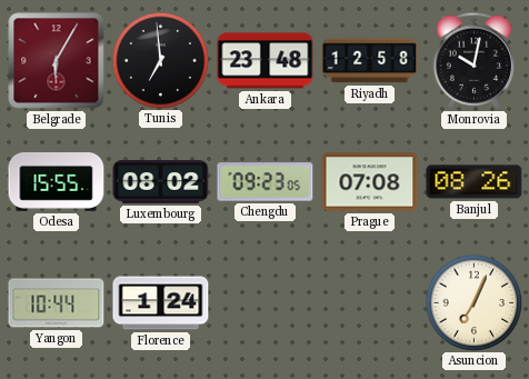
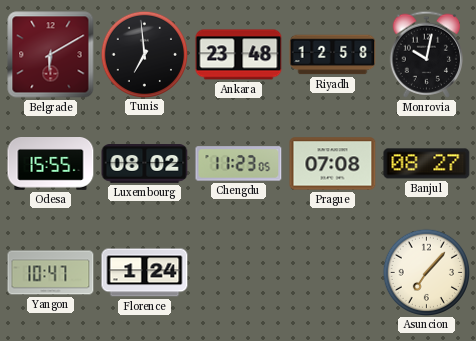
Belgrade: 6:05 -> 6:10 (51, 55)
Chengdu: 09:23 -> 11:23 (239, 164)
Banjul: 08:26 -> 08:27 (427, 164)
Yangon: 10:44 -> 10:47 (51, 273)
Asuncion: 7:04 -> 7:07 (426, 272)
